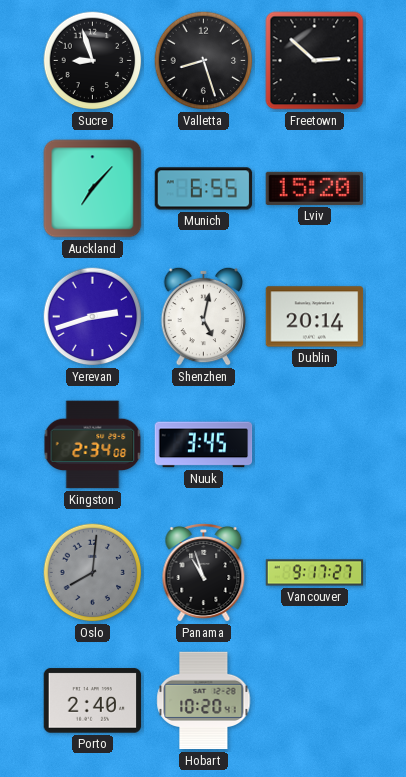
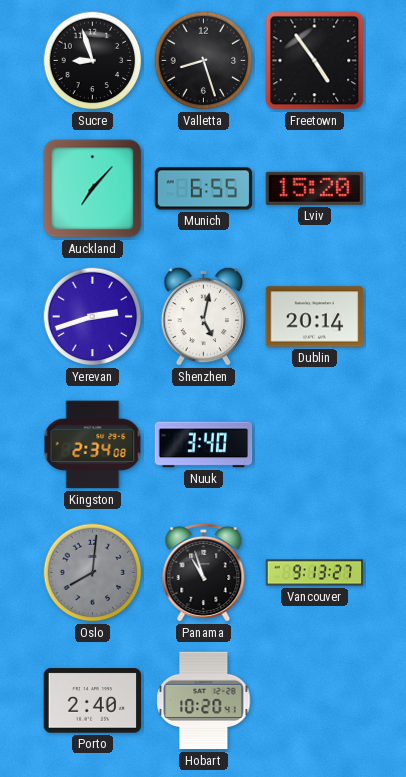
Freetown: 2:52 -> 4:54 (315, 61)
Nuuk: 3:45 -> 3:40 (204, 445)
Vancouver: 9:17 -> 9:13 (315, 573)
